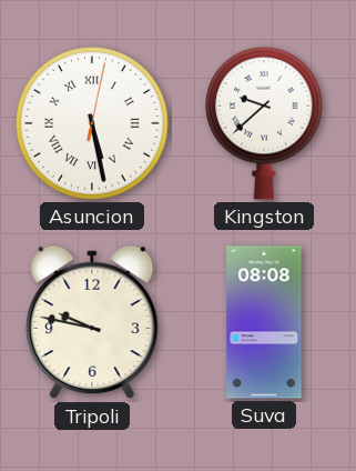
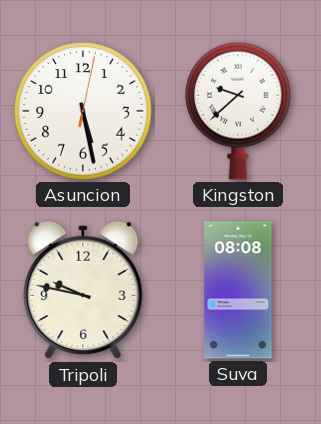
Asuncion numerals: Roman -> Arabic (83, 111)
